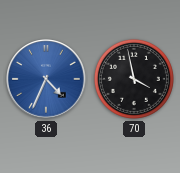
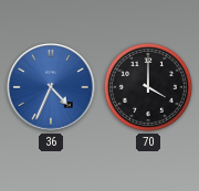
70: 3:58 -> 4:00 (148, 87)
